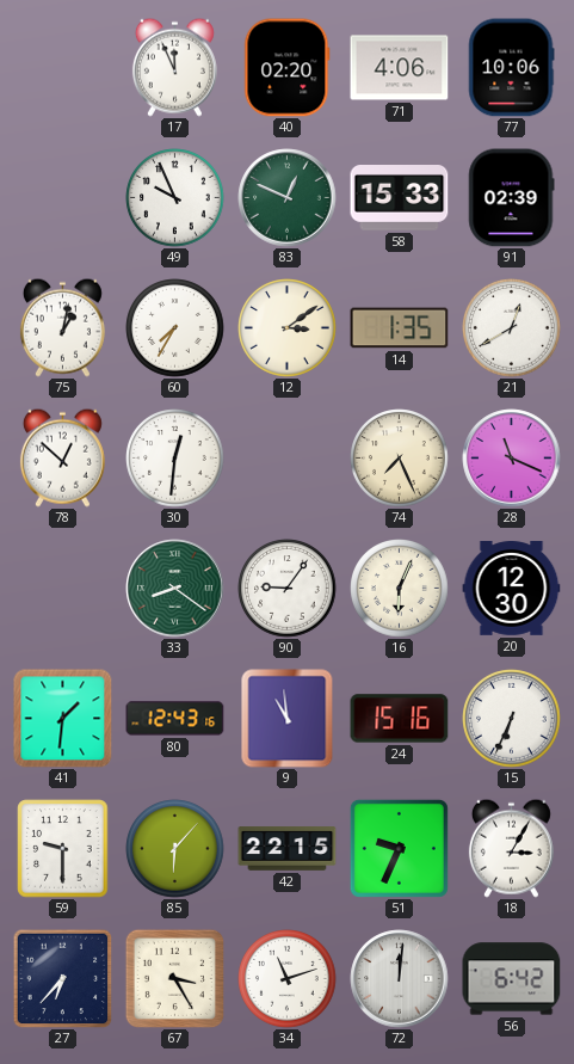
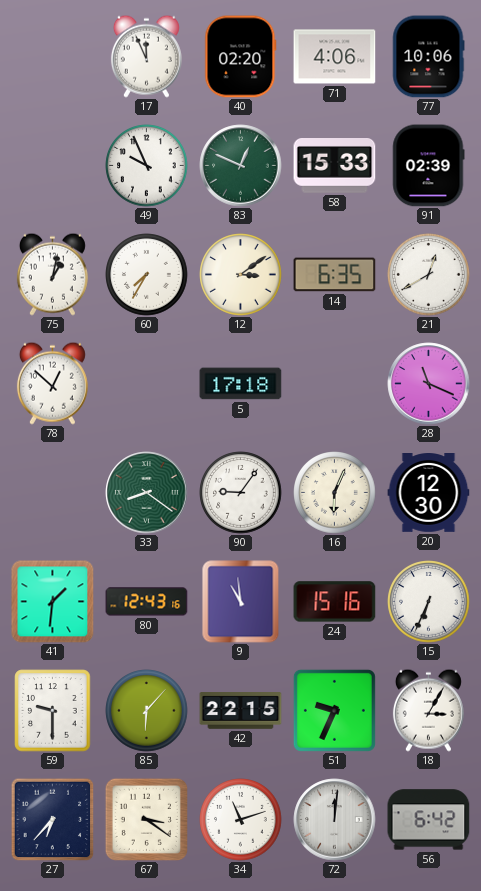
14: 1:35 -> 6:35 (335, 275)
30: 12:31 -> none (175, 459)
5: none -> 17:18 (241, 384)
74: 7:26 -> none (400, 459)
67: 3:25 -> 3:21 (146, 819)
